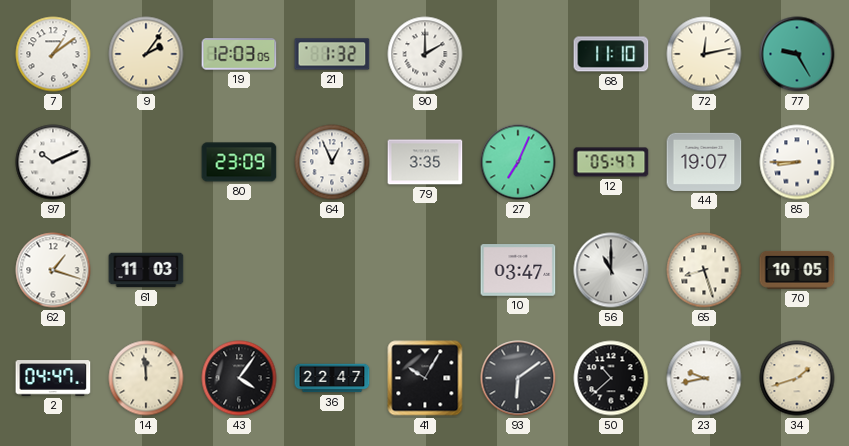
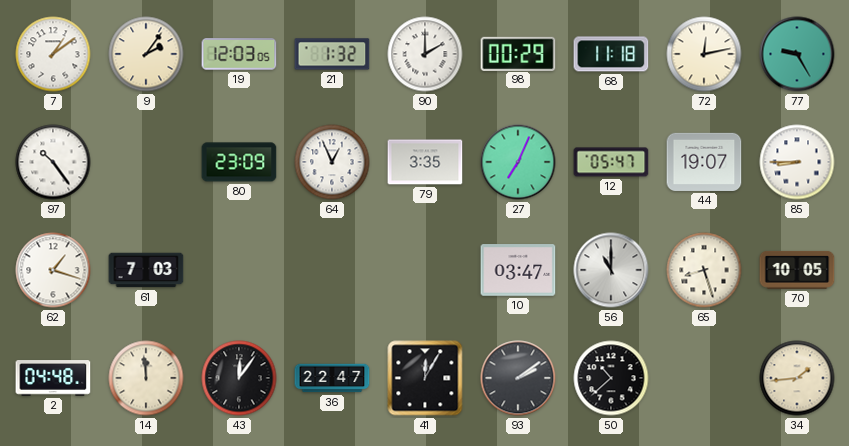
98: none -> 00:29 (518, 53)
68: 11:10 -> 11:18 (611, 54)
97: 10:11 -> 10:24 (53, 162)
61: 11:03 -> 7:03 (146, 270)
2: 04:47 -> 04:48 (53, 378)
43: 4:06 -> 12:06 (239, 378)
41: 10:05 -> 12:05 (425, 378)
93: 6:09 -> 2:09 (518, 378)
23: 9:43 -> none (704, 378)
34: 1:42 -> 1:44 (797, 378)
